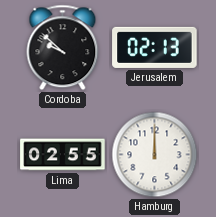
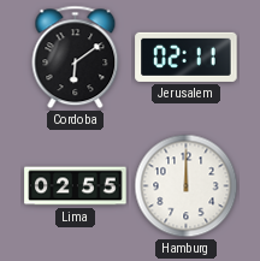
Cordoba: 9:52 -> 6:09 (76, 58)
Jerusalem: 02:13 -> 02:11 (187, 57)
